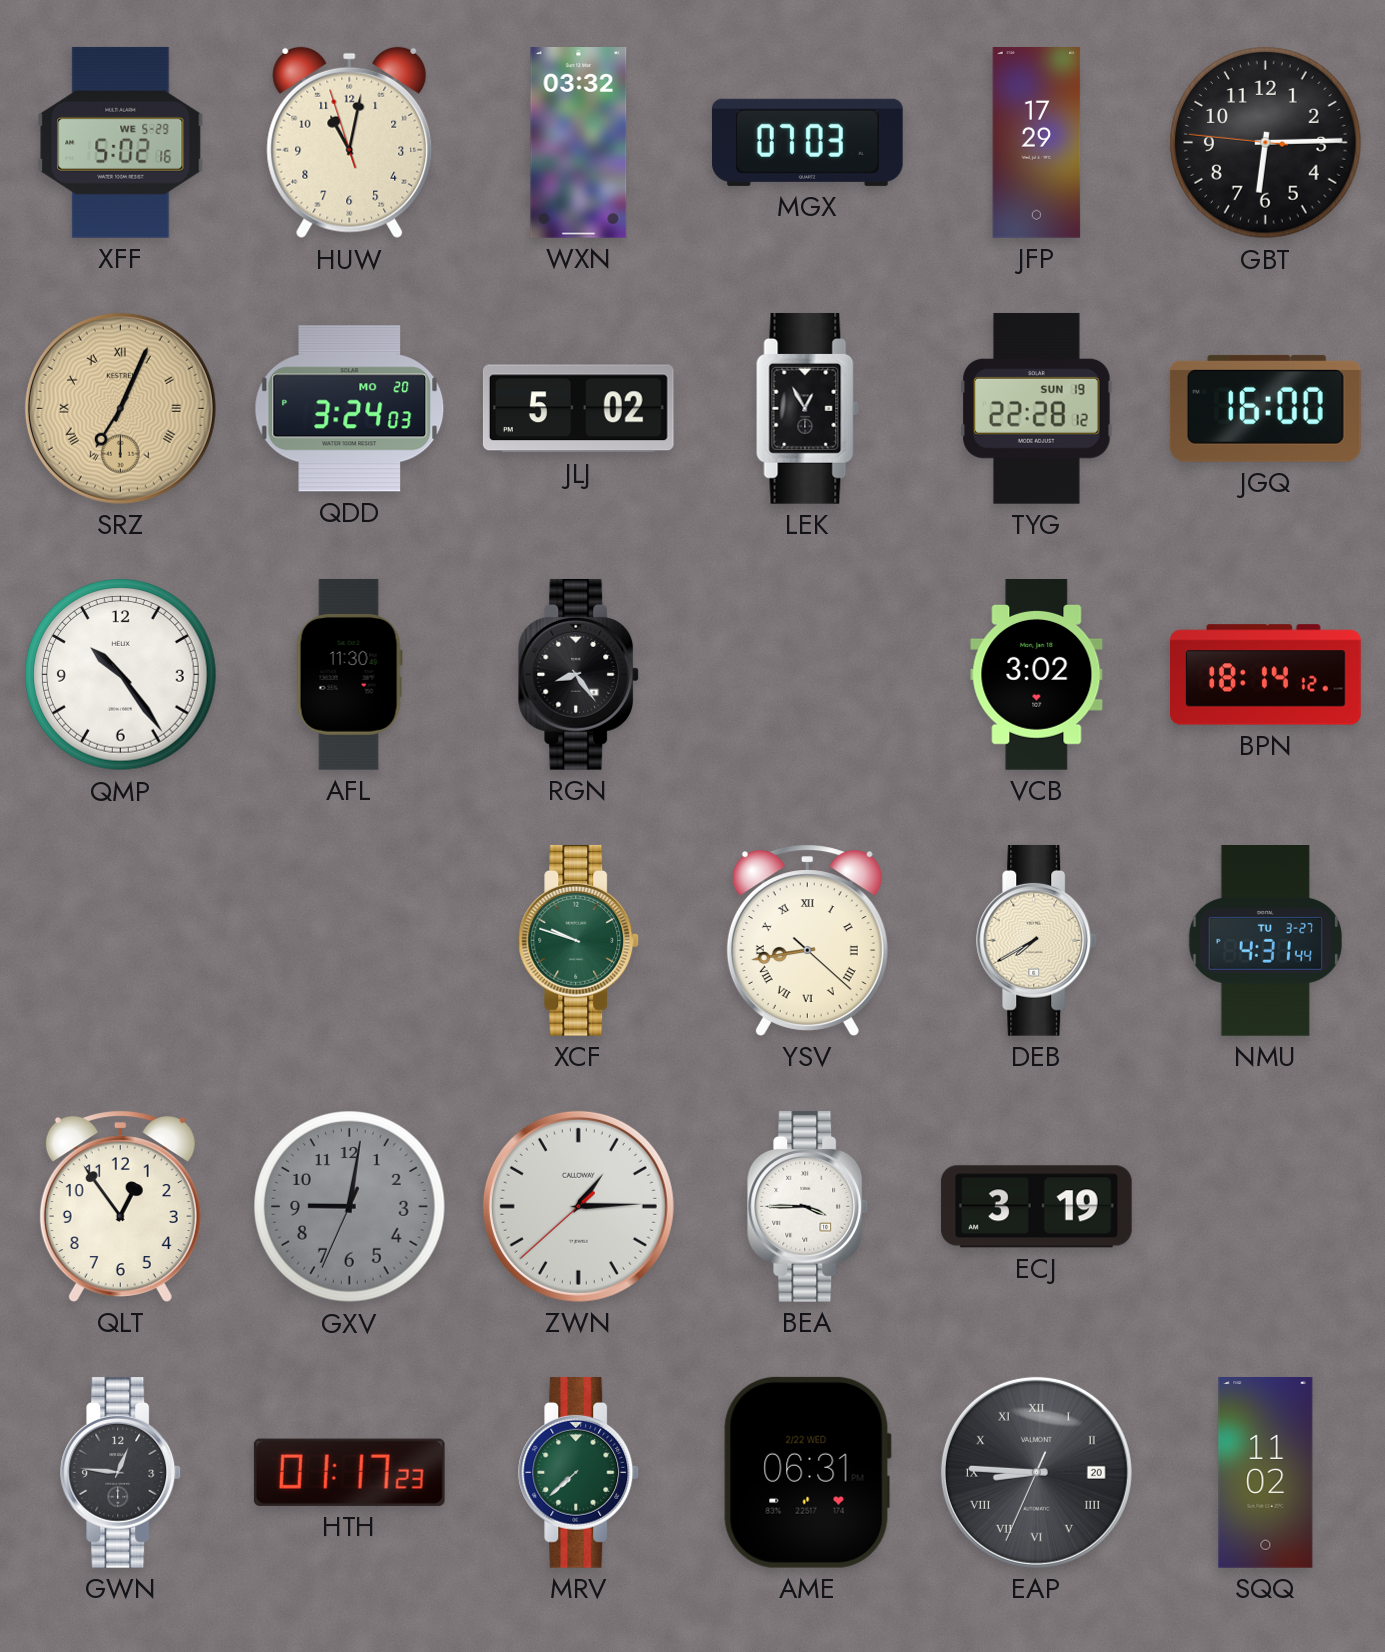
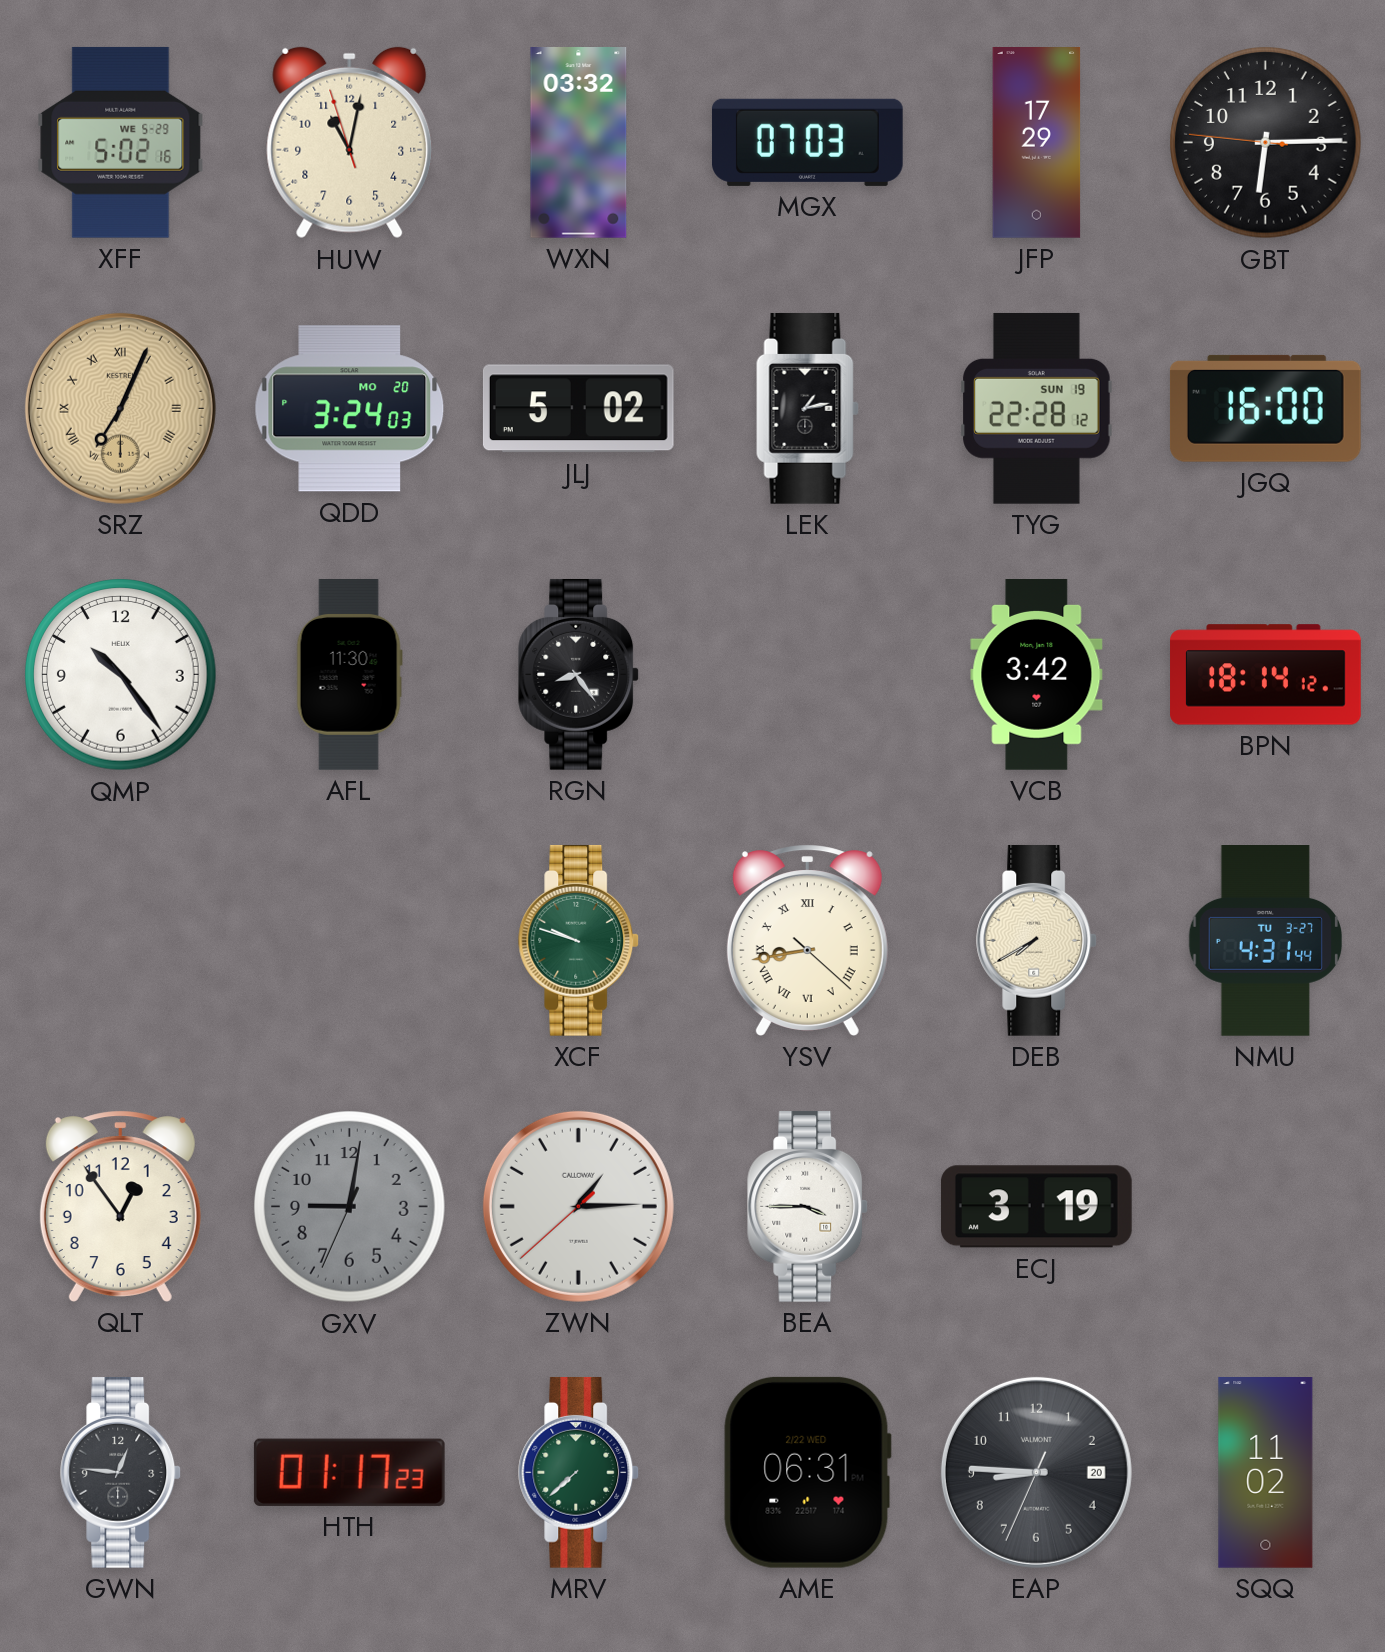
LEK: 12:55 -> 1:13 (808, 408)
VCB: 3:02 -> 3:42 (1037, 675)
EAP numerals: Roman -> Arabic (1036, 1472)
